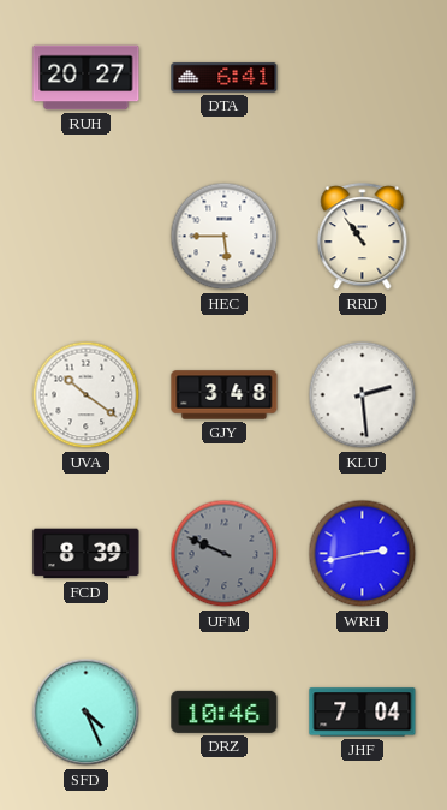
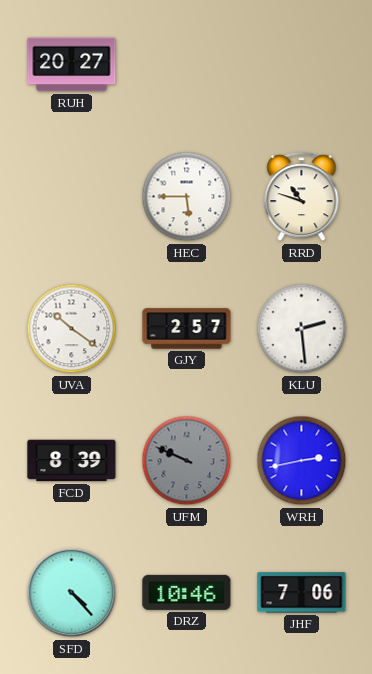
DTA: 6:41 -> none (225, 78)
RRD: 10:54 -> 10:48 (302, 197)
GJY: 3:48 -> 2:57 (187, 329)
SFD: 4:26 -> 4:23 (72, 593)
JHF: 7:04 -> 7:06 (302, 593)
